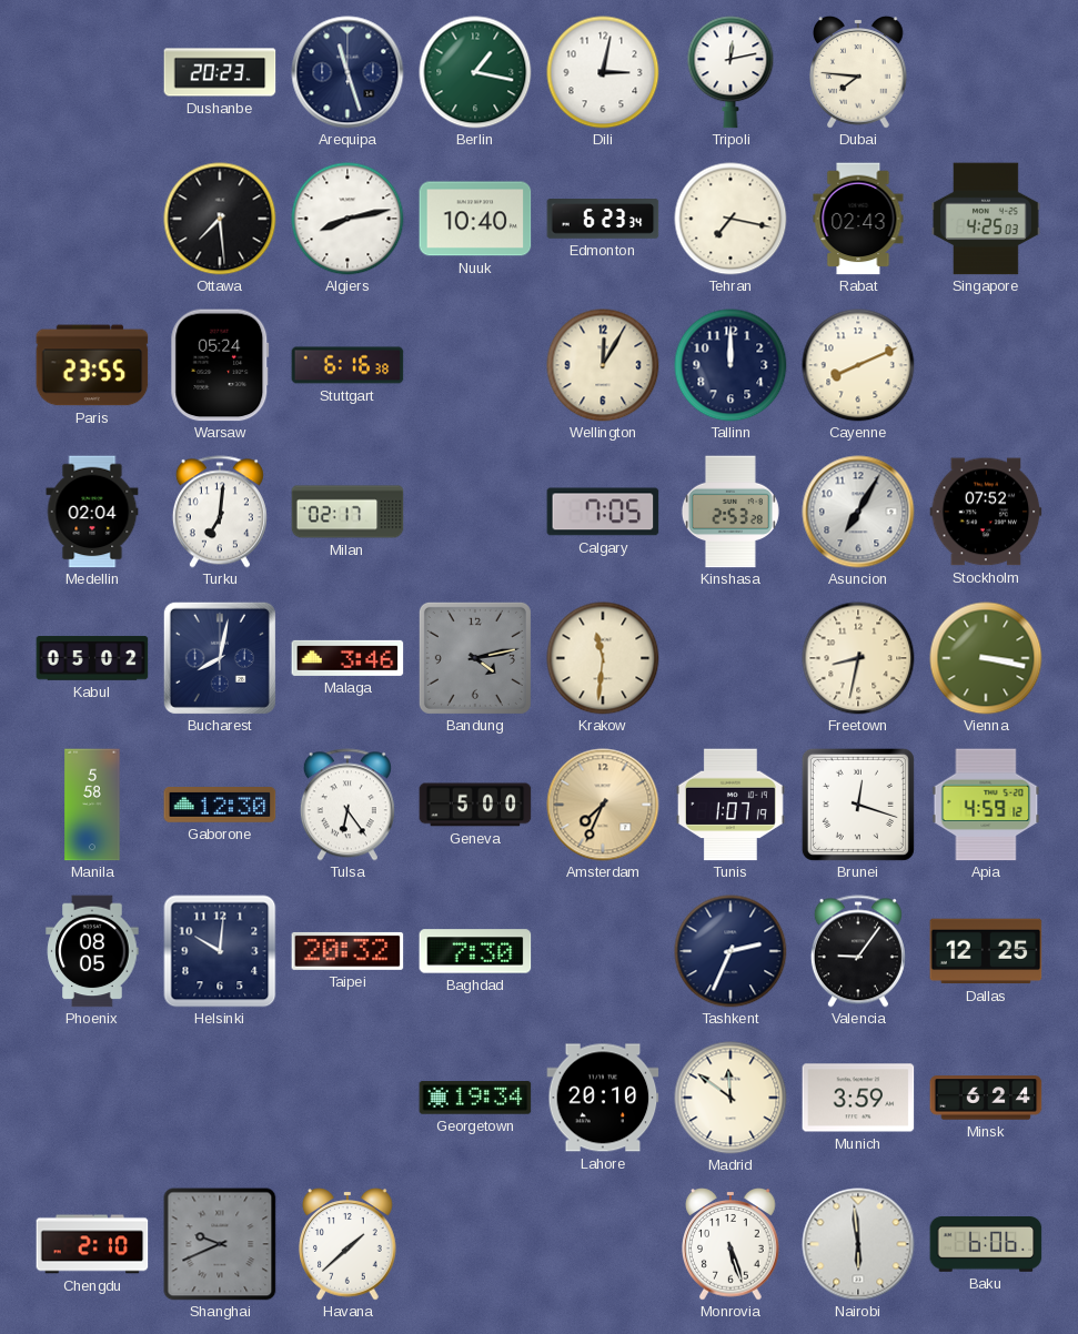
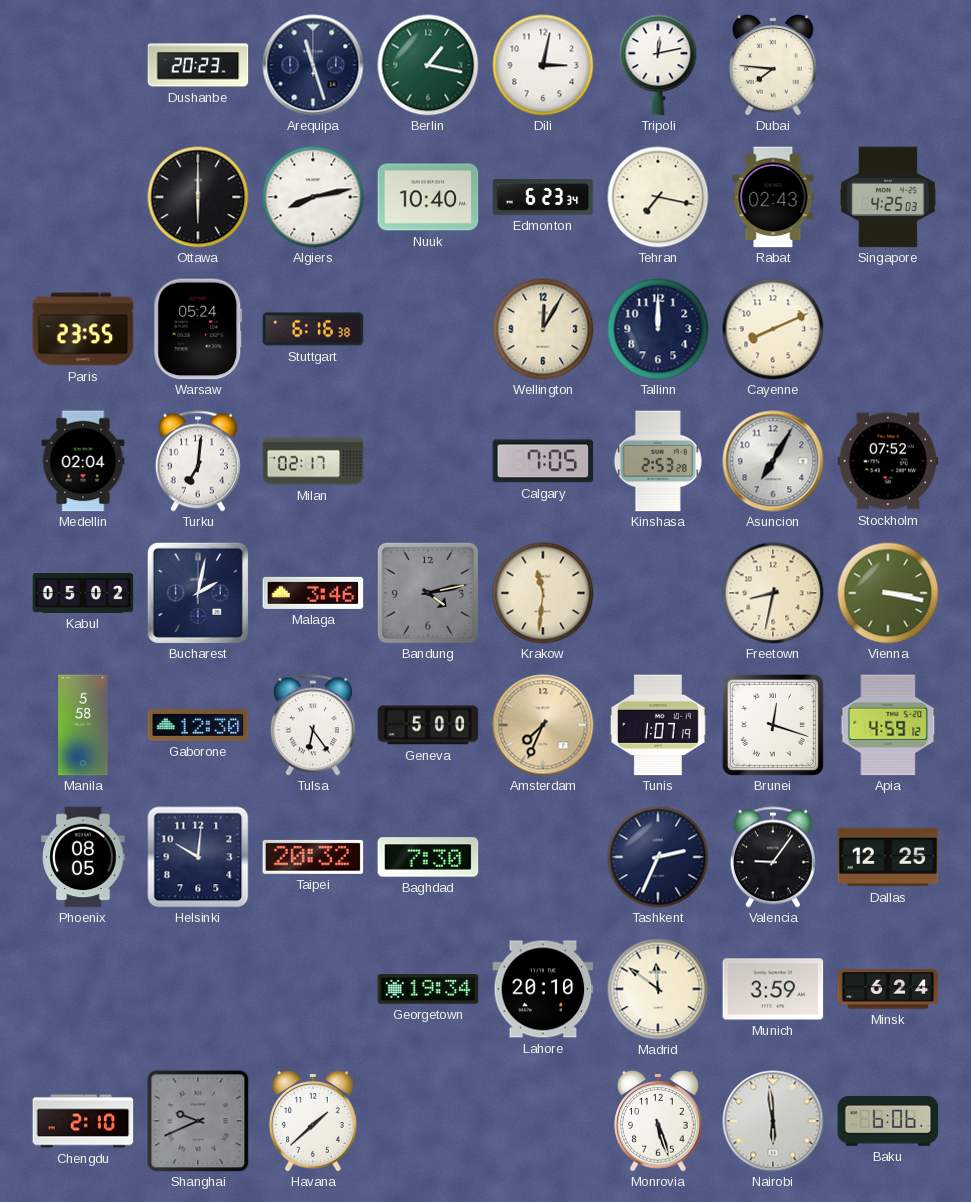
Ottawa: 7:29 -> 6:00 (198, 197)
Bucharest: 8:02 -> 2:02 (198, 593)
